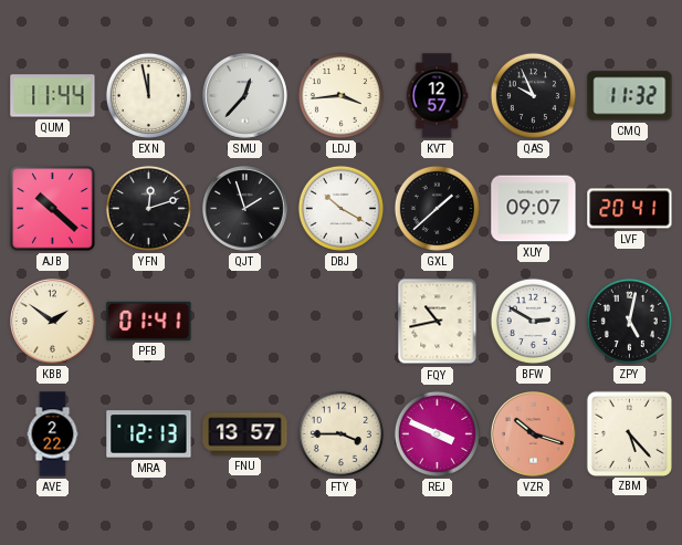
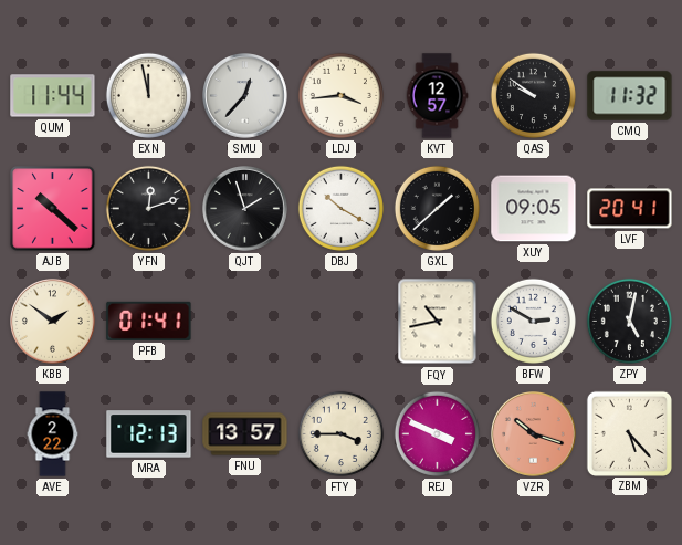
QAS: 9:56 -> 9:51 (533, 95)
XUY: 09:07 -> 09:05 (534, 209)
